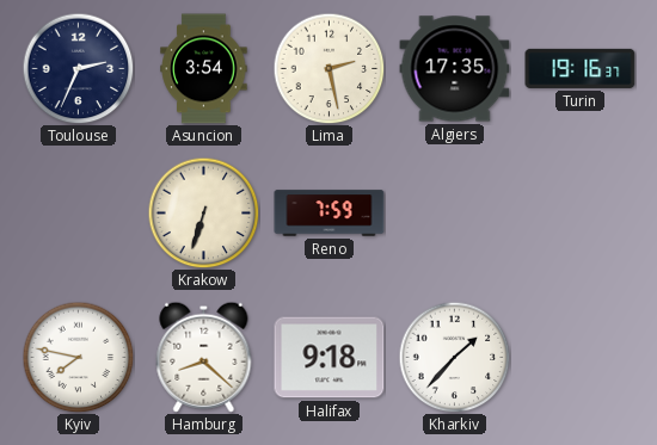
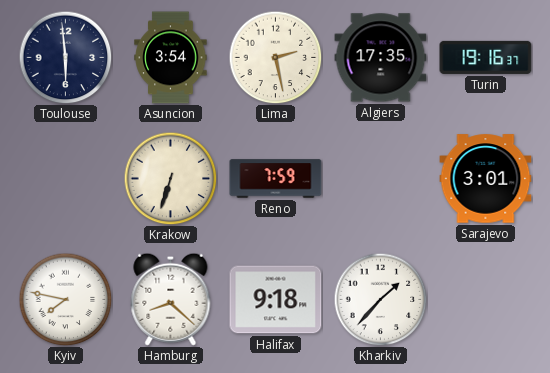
Toulouse: 2:34 -> 5:59 (65, 57)
Sarajevo: none -> 3:01 (486, 179)
